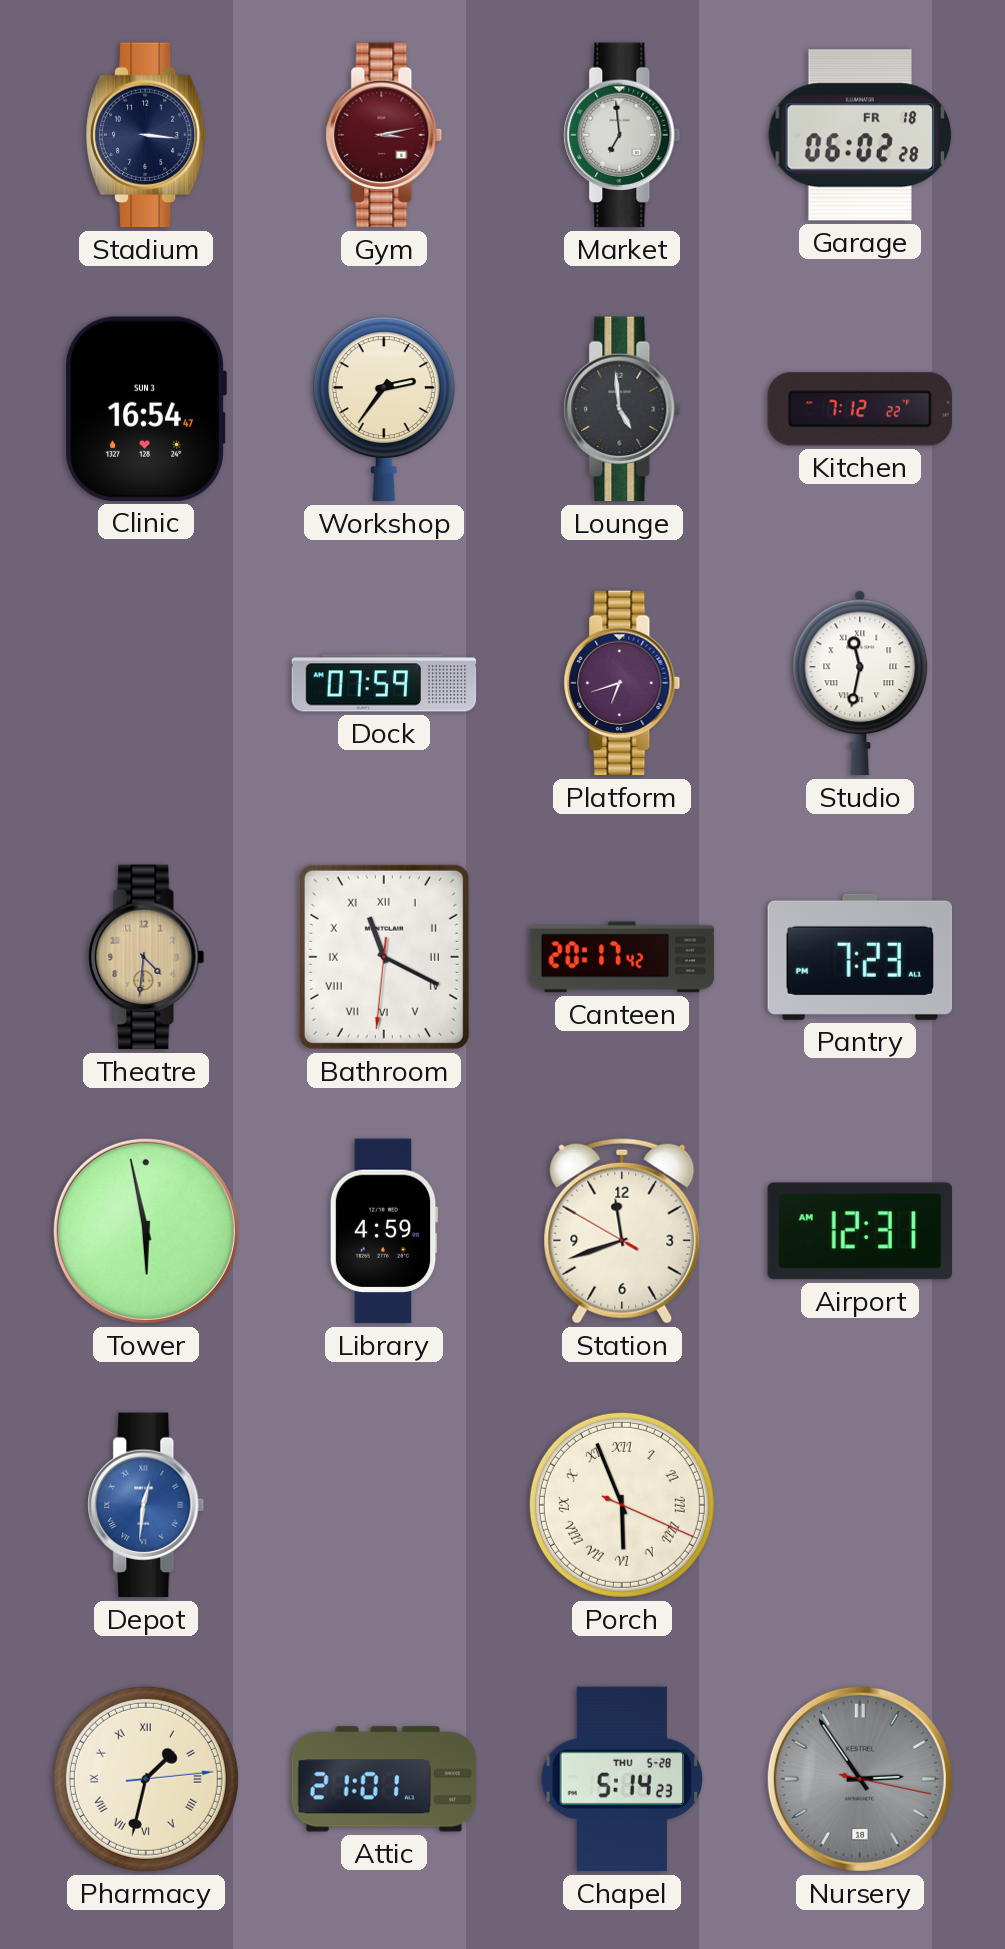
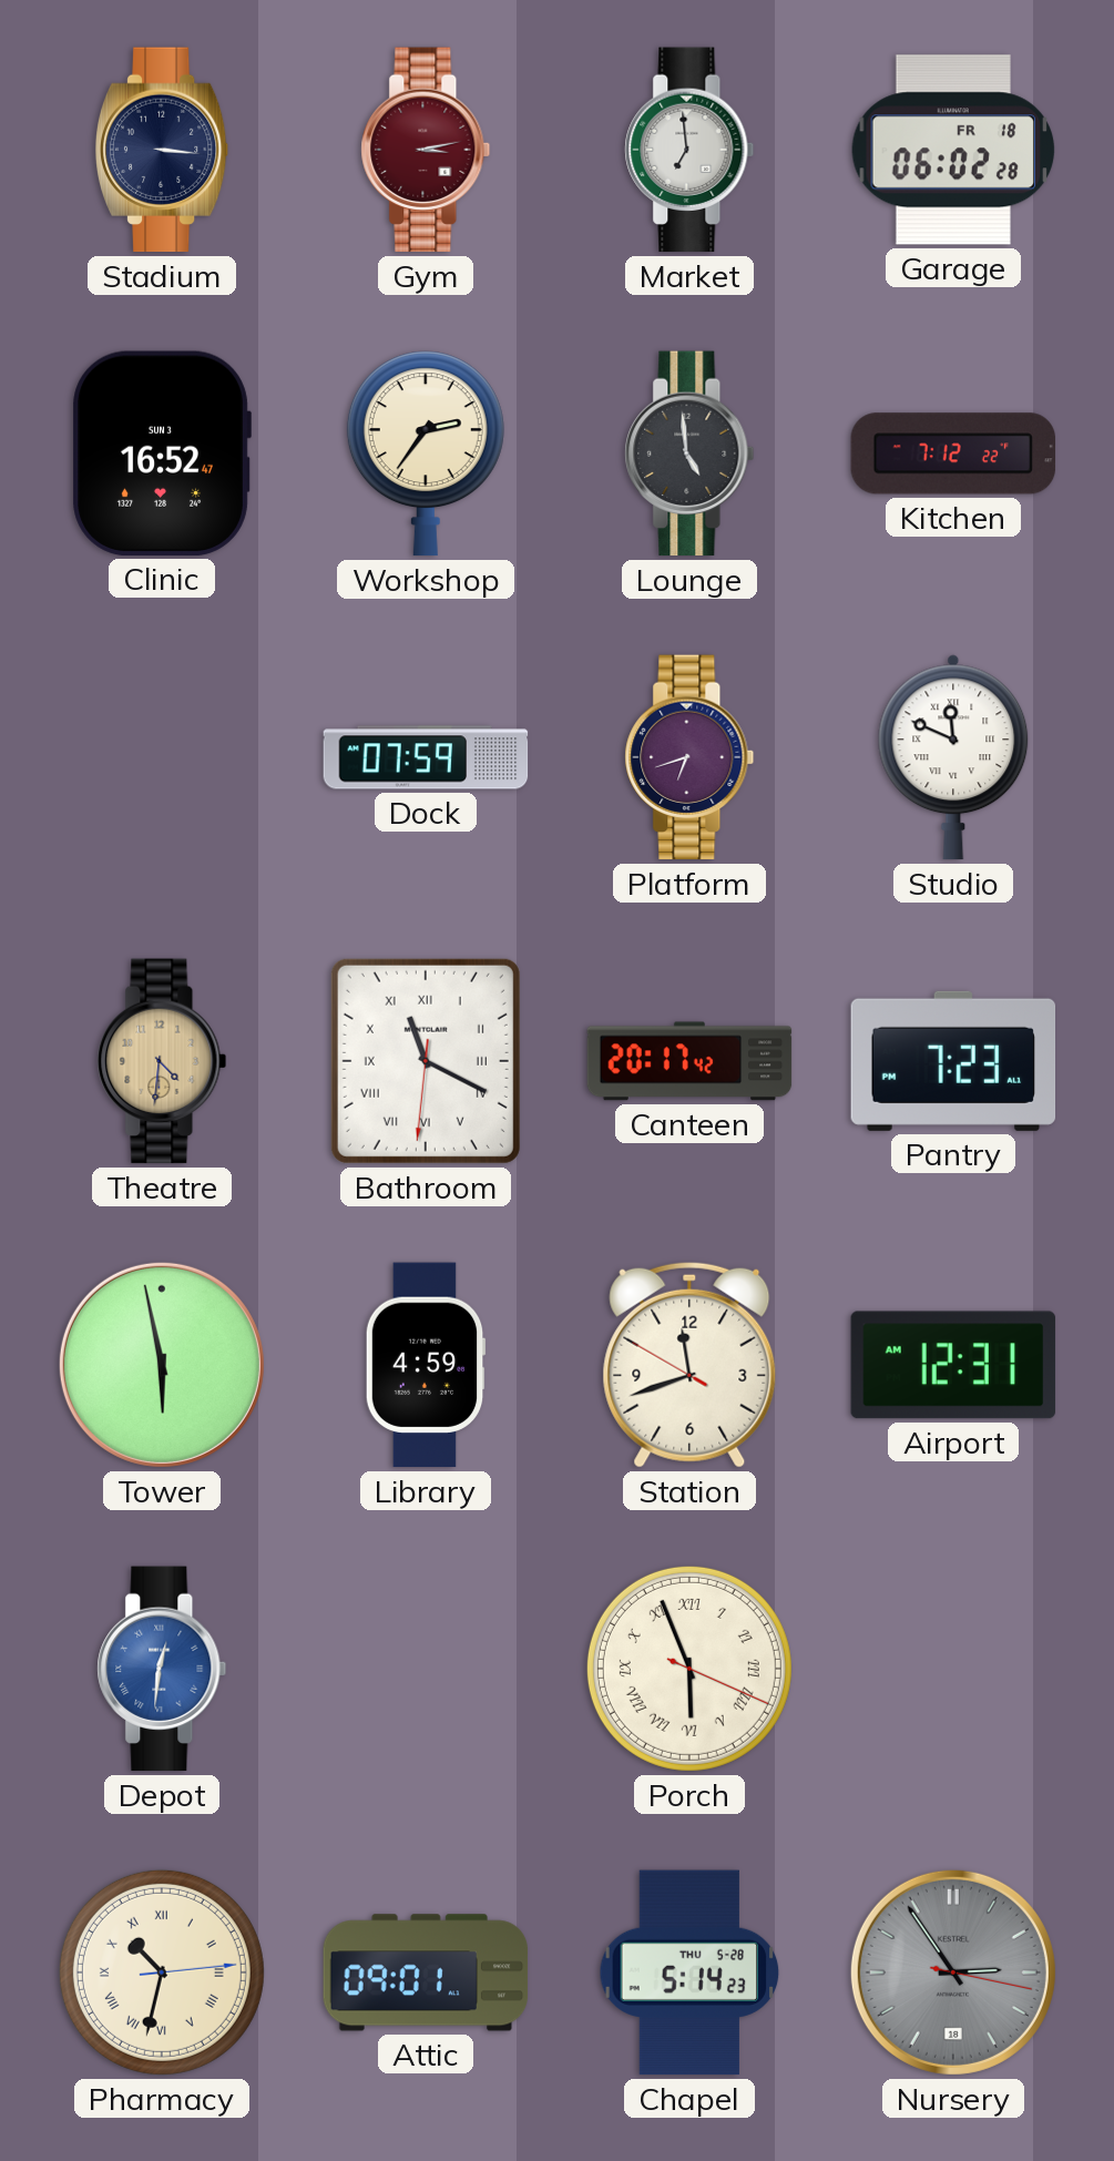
Clinic: 16:54 -> 16:52 (162, 453)
Studio: 11:32 -> 11:49 (953, 757)
Pharmacy: 1:32 -> 10:32 (162, 1973)
Attic: 21:01 -> 09:01 (426, 1973)
